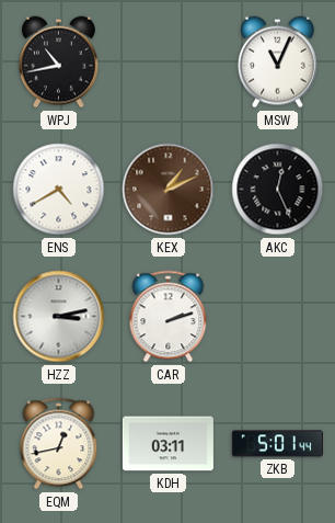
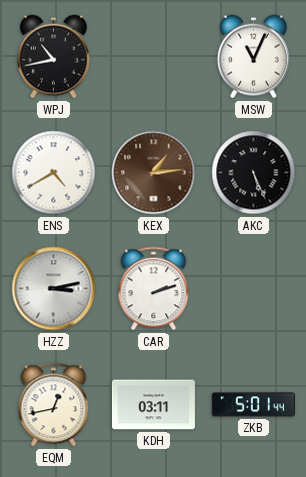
KEX: 1:11 -> 1:14 (154, 173)
AKC: 12:26 -> 5:26 (254, 173)
